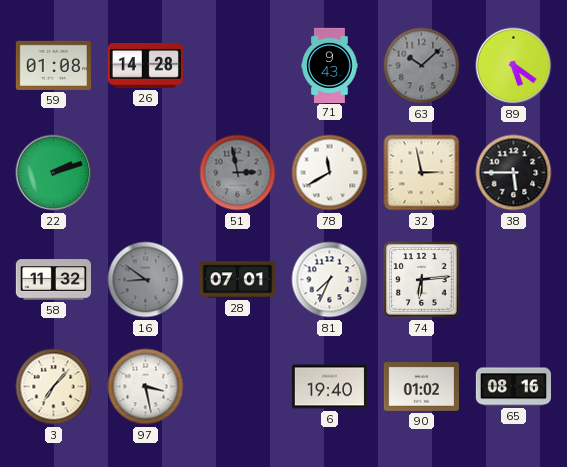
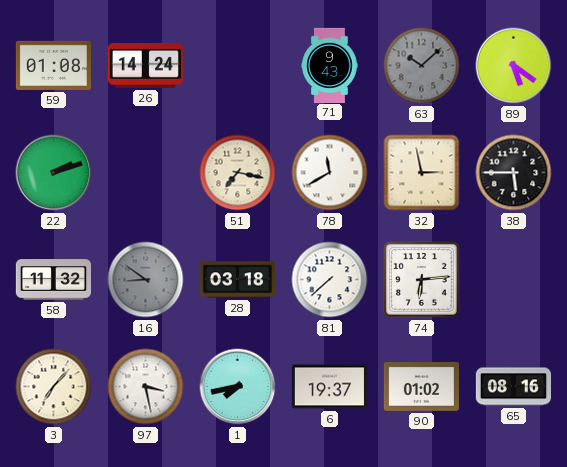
26: 14:28 -> 14:24 (145, 65)
51: 2:58 -> 7:17 (238, 173)
51 dial: grey -> cream (238, 173)
28: 07:01 -> 03:18 (237, 280)
81: 7:34 -> 7:38 (330, 280)
1: none -> 7:43 (238, 387)
6: 19:40 -> 19:37 (329, 387)
